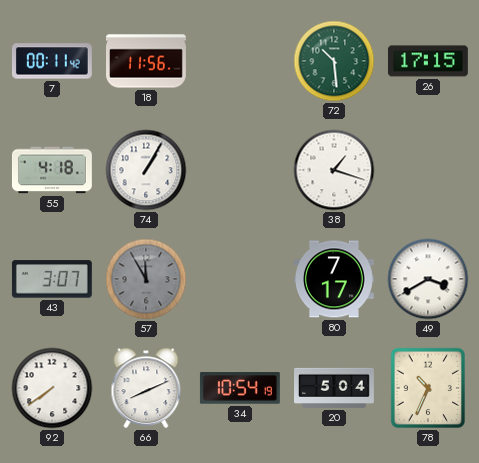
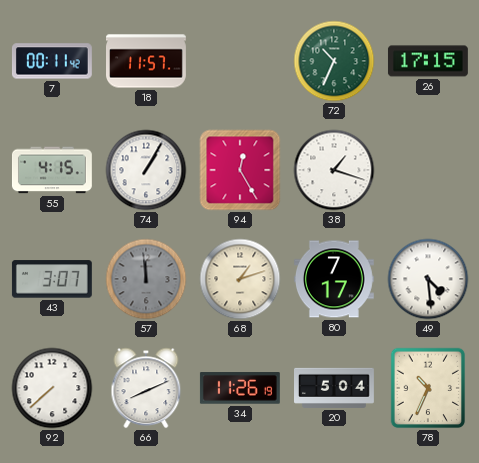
18: 11:56 -> 11:57 (147, 61)
72: 10:29 -> 10:34 (334, 61)
55: 4:18 -> 4:15 (52, 170)
94: none -> 12:25 (240, 170)
57: 11:55 -> 11:59 (146, 279)
68: none -> 1:12 (240, 279)
49: 3:40 -> 4:29 (428, 279)
92: 7:39 -> 7:38 (52, 388)
34: 10:54 -> 11:26 (240, 388)
